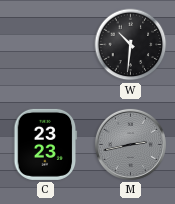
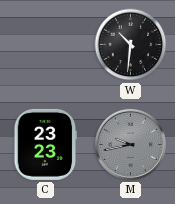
M: 2:43 -> 9:43 (130, 144)
